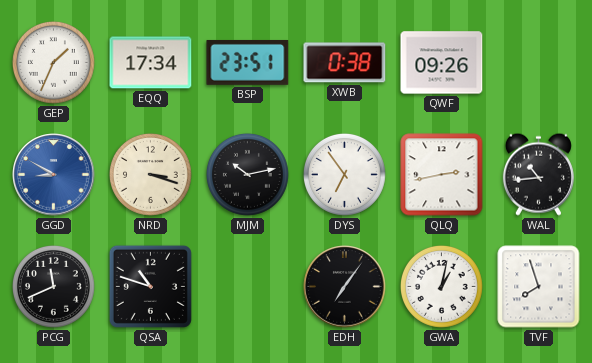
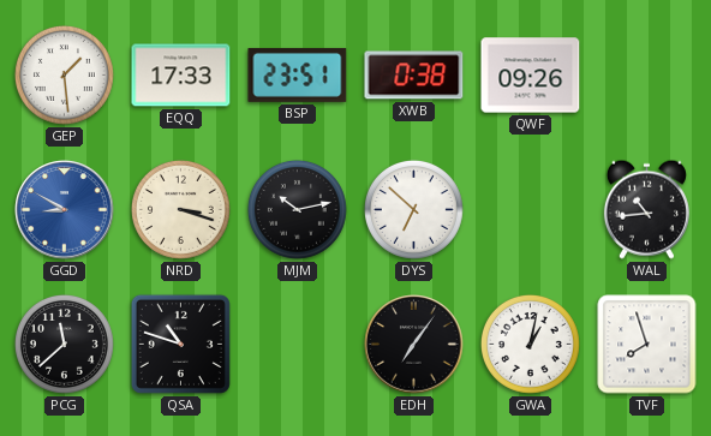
GEP: 1:34 -> 1:29 (64, 74)
EQQ: 17:34 -> 17:33 (181, 76)
DYS: 6:54 -> 6:52 (413, 209)
QLQ: 2:43 -> none (442, 175)
PCG: 11:41 -> 11:38 (64, 344)
